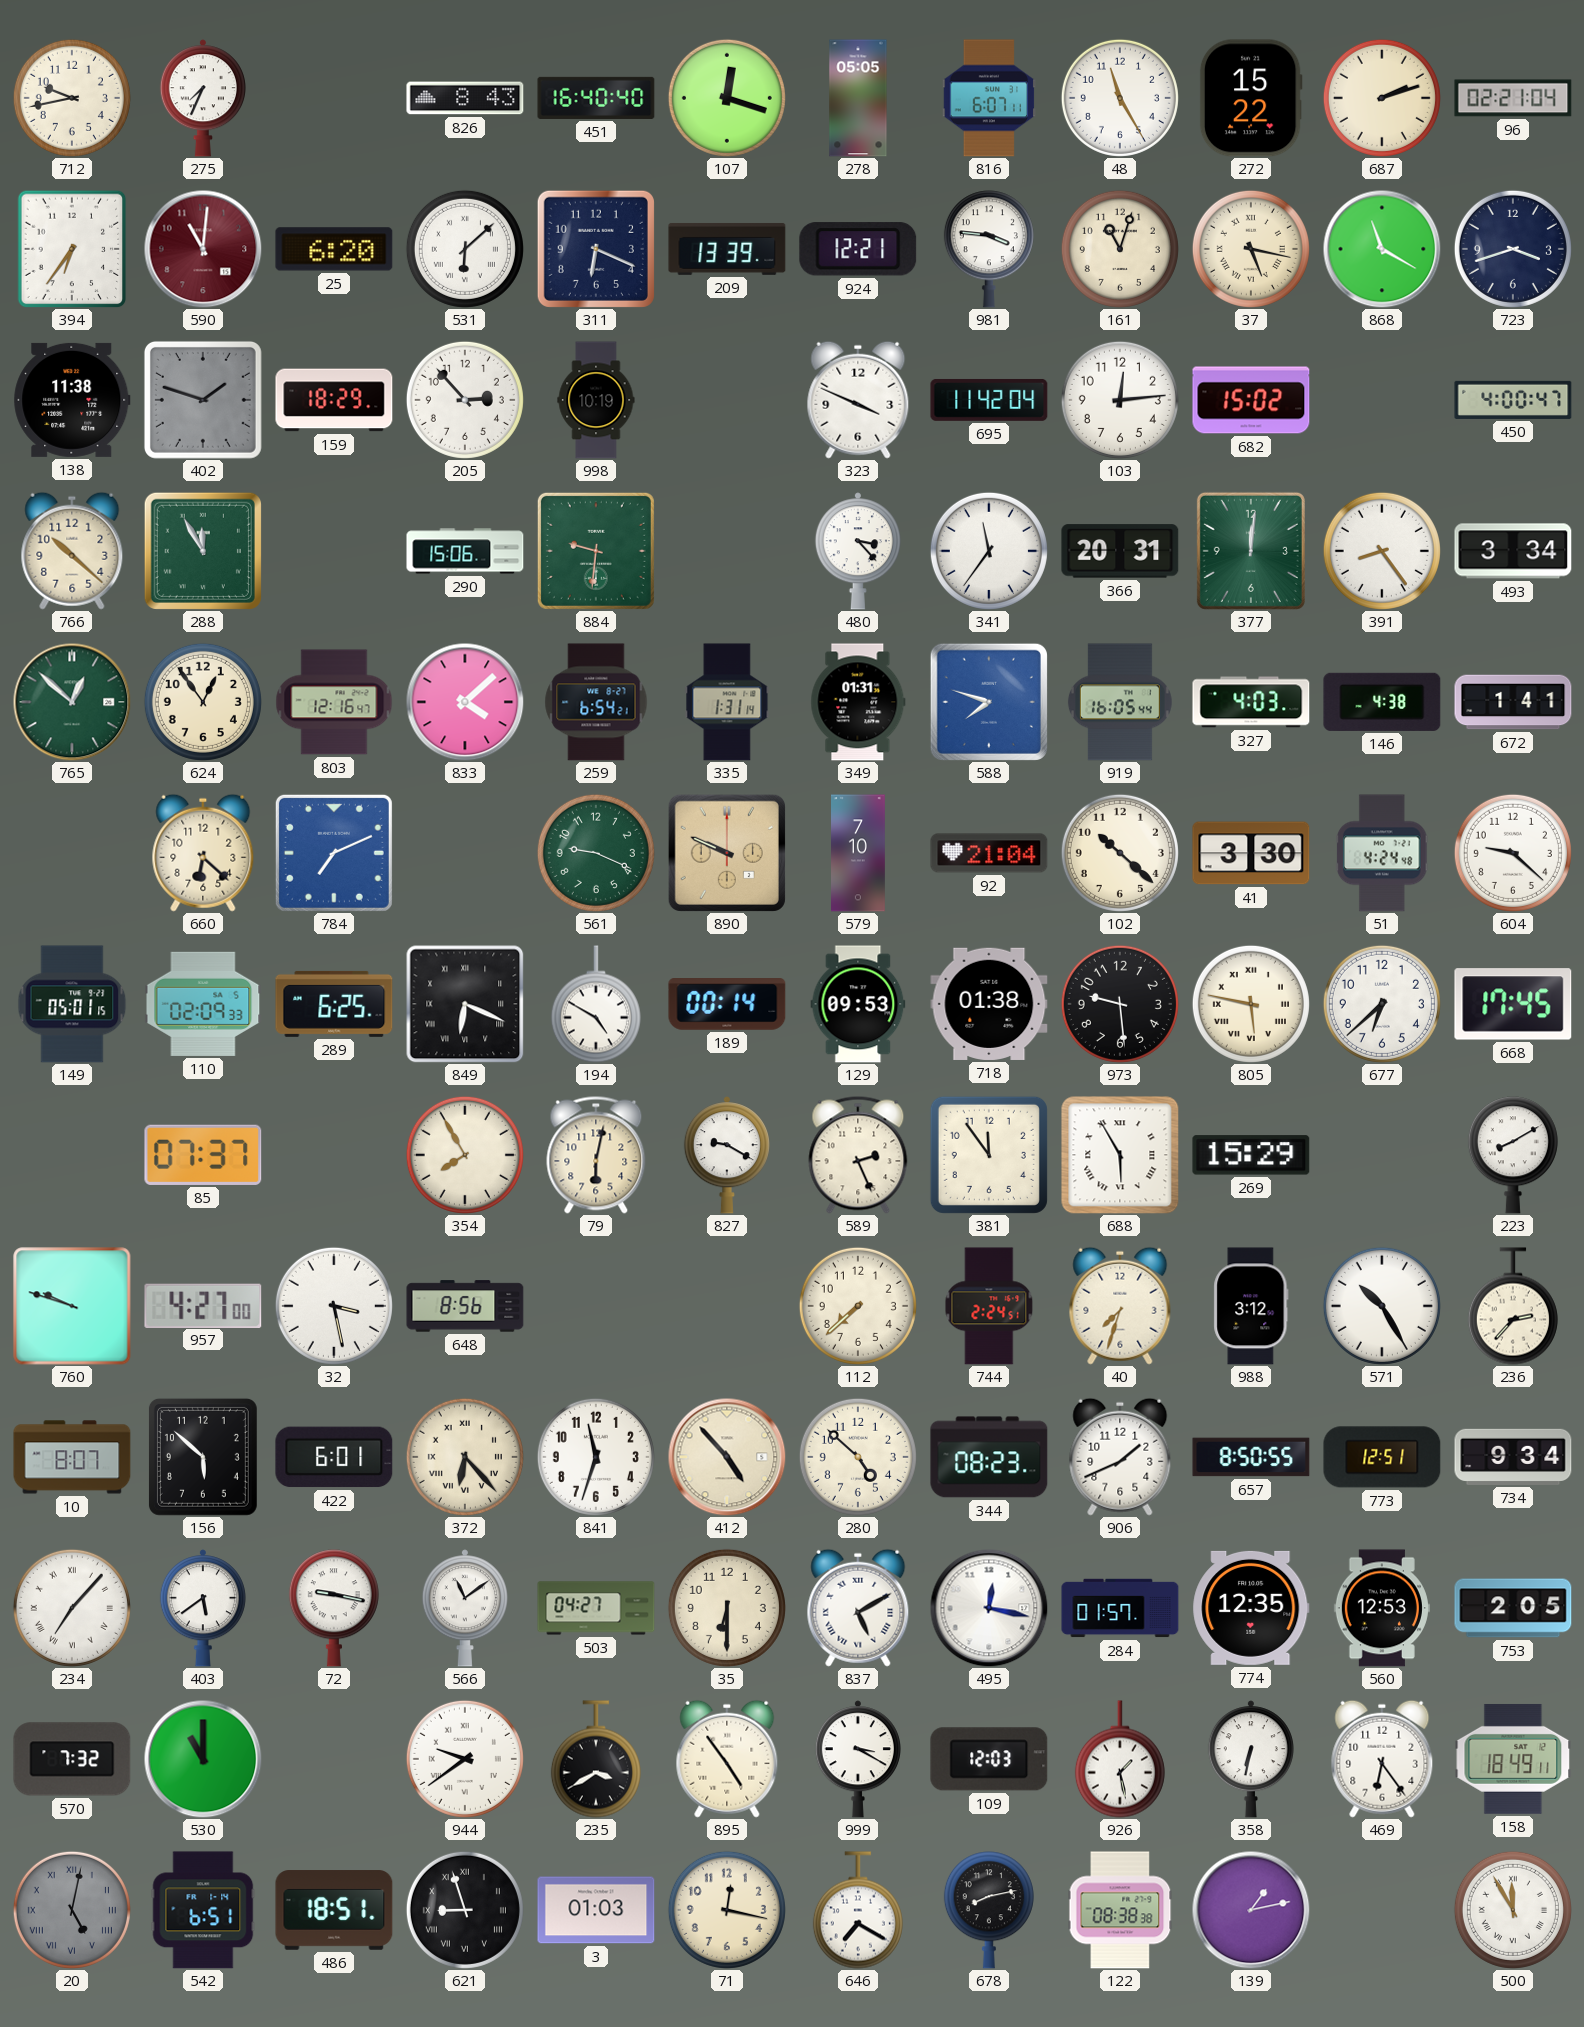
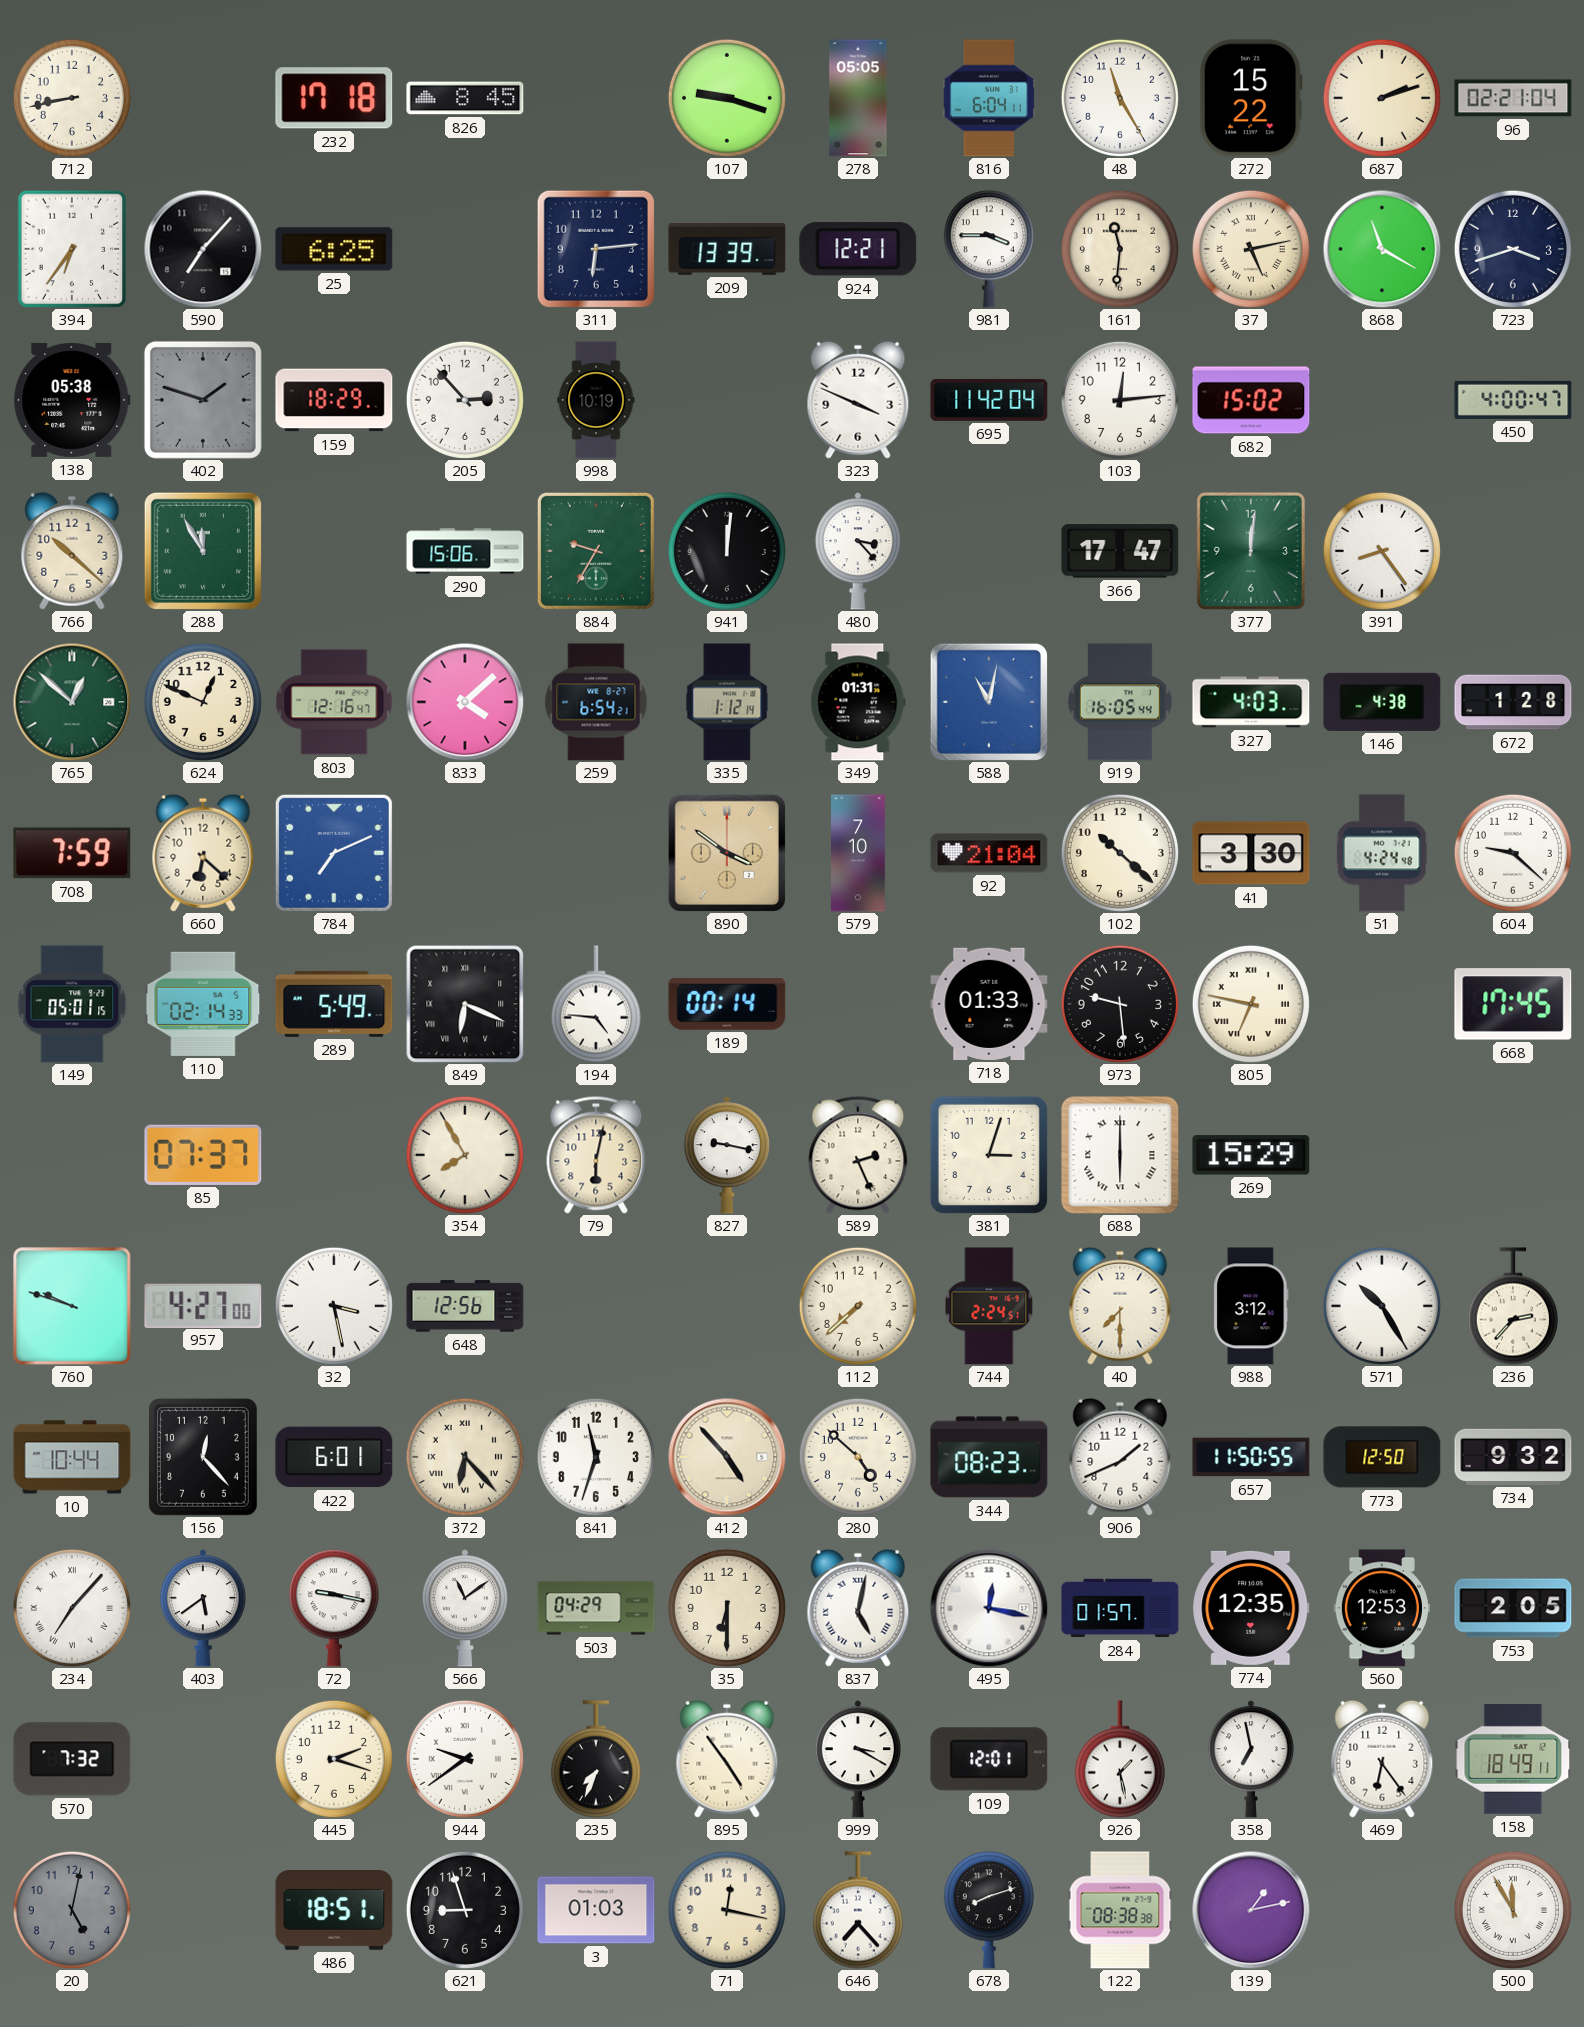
712: 9:43 -> 8:43 (72, 98)
275: 7:34 -> none (203, 98)
232: none -> 17:18 (334, 98)
826: 8:43 -> 8:45 (465, 98)
451: 16:40 -> none (596, 98)
107: 12:18 -> 9:18 (727, 98)
816: 6:07 -> 6:04 (989, 98)
590: 11:01 -> 7:07 (203, 249)
590 dial: burgundy -> black (203, 249)
25: 6:20 -> 6:25 (334, 249)
531: 6:08 -> none (465, 249)
311: 6:19 -> 6:14 (596, 249)
981: 3:46 -> 3:45 (989, 249)
161: 11:03 -> 11:31 (1120, 249)
37: 5:17 -> 5:13 (1251, 249)
138: 11:38 -> 05:38 (72, 400)
884: 9:31 -> 9:35 (596, 551)
941: none -> 12:01 (727, 551)
341: 11:36 -> none (989, 551)
366: 20:31 -> 17:47 (1120, 551)
493: 3:34 -> none (1513, 551)
624: 12:54 -> 12:49 (203, 702)
335: 1:31 -> 1:12 (727, 702)
588: 7:48 -> 11:02 (989, 702)
672: 1:41 -> 1:28 (1513, 702)
708: none -> 7:59 (72, 853)
561: 9:19 -> none (596, 853)
890: 9:49 -> 3:51 (727, 853)
110: 02:09 -> 02:14 (203, 1004)
289: 6:25 -> 5:49 (334, 1004)
194: 4:50 -> 4:46 (596, 1004)
129: 09:53 -> none (858, 1004)
718: 01:38 -> 01:33 (989, 1004)
805: 5:47 -> 6:47 (1251, 1004)
677: 6:38 -> none (1382, 1004)
827: 9:20 -> 9:17 (727, 1155)
381: 11:54 -> 3:03 (989, 1155)
688: 5:55 -> 6:00 (1120, 1155)
223: 8:10 -> none (1513, 1155)
648: 8:56 -> 12:56 (465, 1306)
40: 7:33 -> 7:30 (1120, 1306)
10: 8:07 -> 10:44 (72, 1457)
156: 5:52 -> 12:23 (203, 1457)
657: 8:50 -> 11:50 (1251, 1457)
773: 12:51 -> 12:50 (1382, 1457)
734: 9:34 -> 9:32 (1513, 1457)
503: 04:27 -> 04:29 (596, 1608)
837: 5:10 -> 5:02 (858, 1608)
530: 11:00 -> none (203, 1759)
445: none -> 2:18 (334, 1759)
235: 3:40 -> 7:34 (596, 1759)
109: 12:03 -> 12:01 (989, 1759)
358: 6:32 -> 6:58 (1251, 1759)
20 numerals: Roman -> Arabic (72, 1910)
542: 6:51 -> none (203, 1910)
621 numerals: Roman -> Arabic (465, 1910)
646: 7:20 -> 7:23 (858, 1910)
678: 8:13 -> 8:12 (989, 1910)
